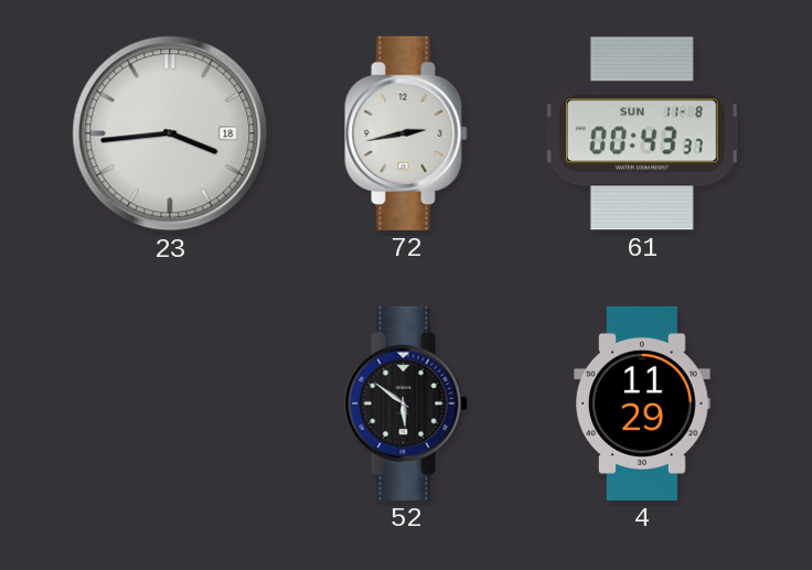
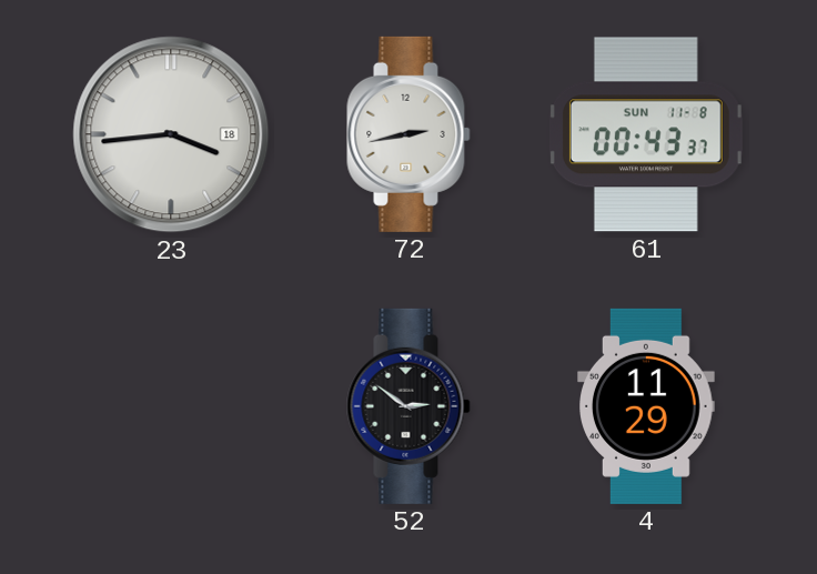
52: 5:51 -> 2:51 (408, 406)
